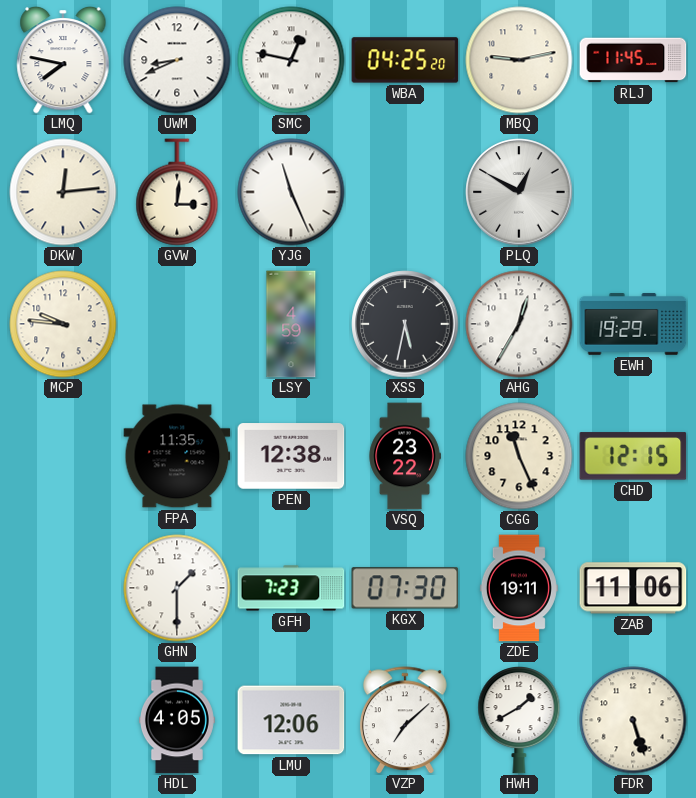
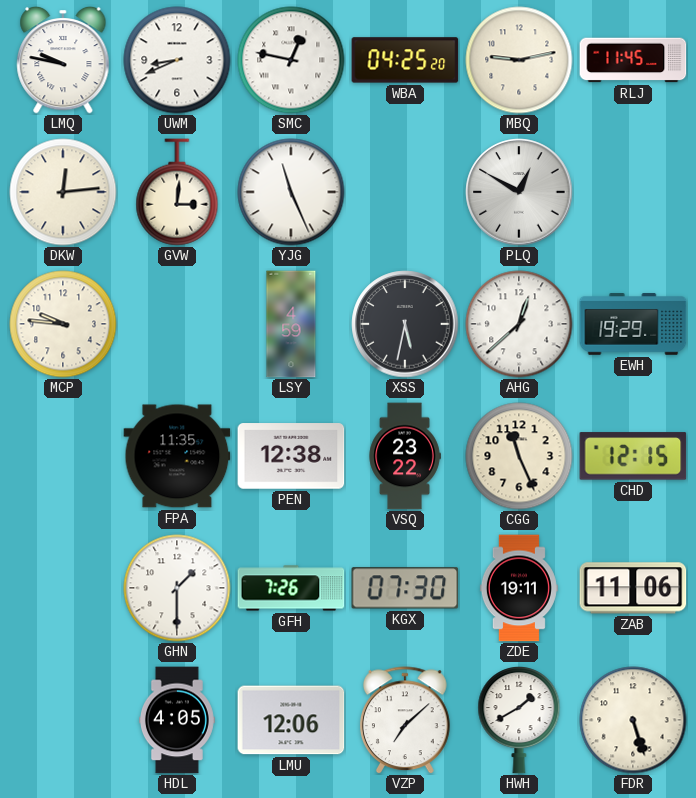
LMQ: 7:47 -> 9:47 (63, 60)
AHG: 12:35 -> 12:38 (519, 324)
GFH: 7:23 -> 7:26 (291, 588)
